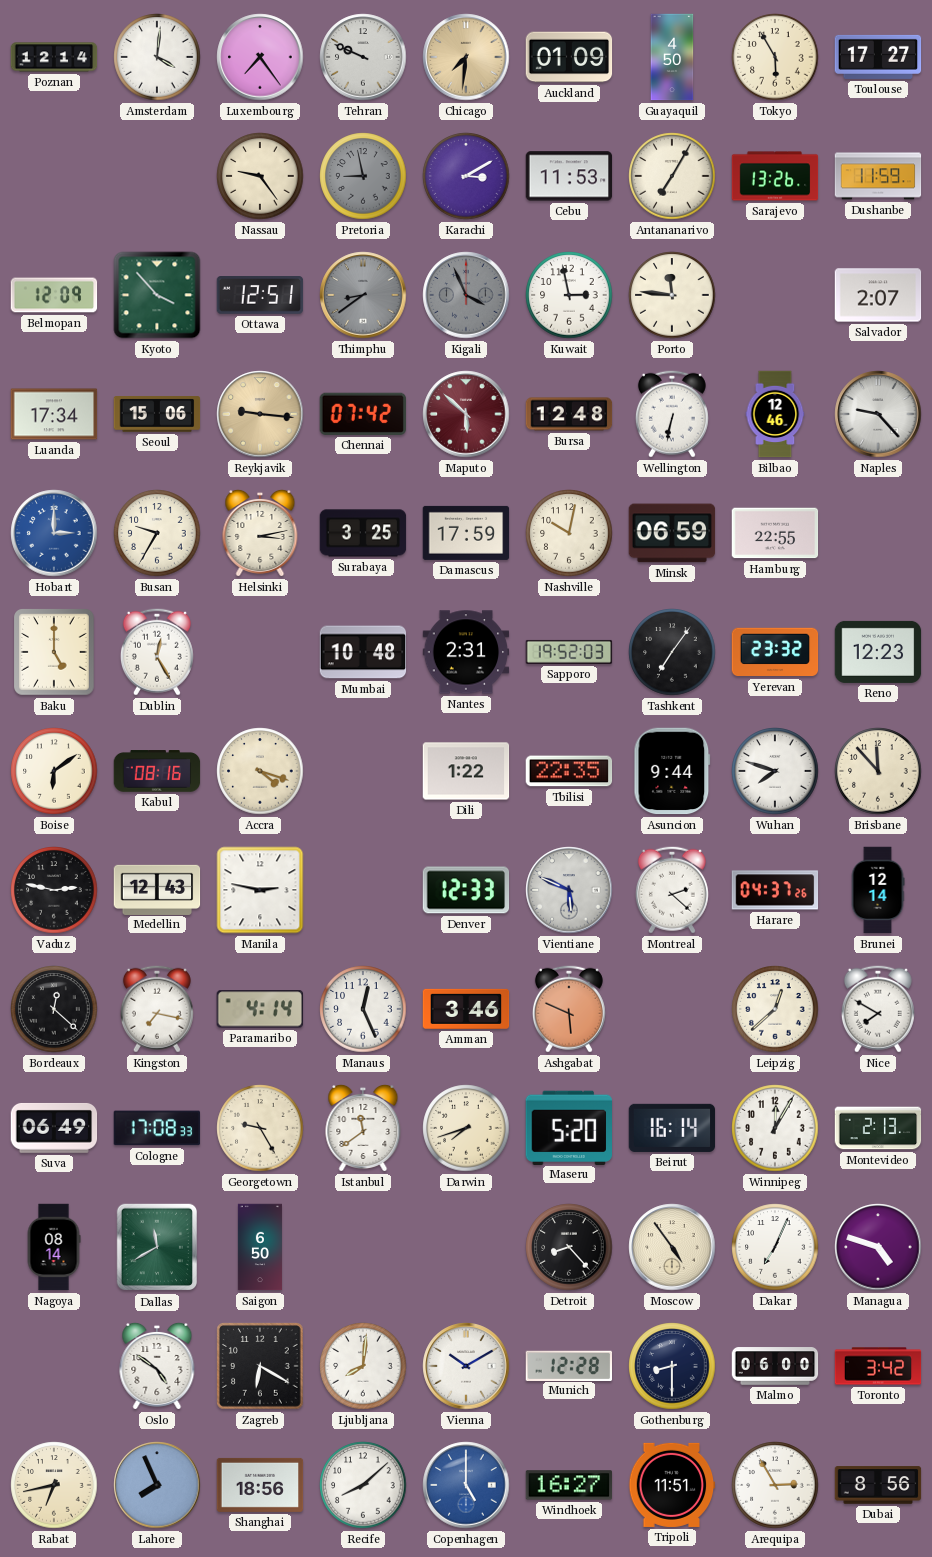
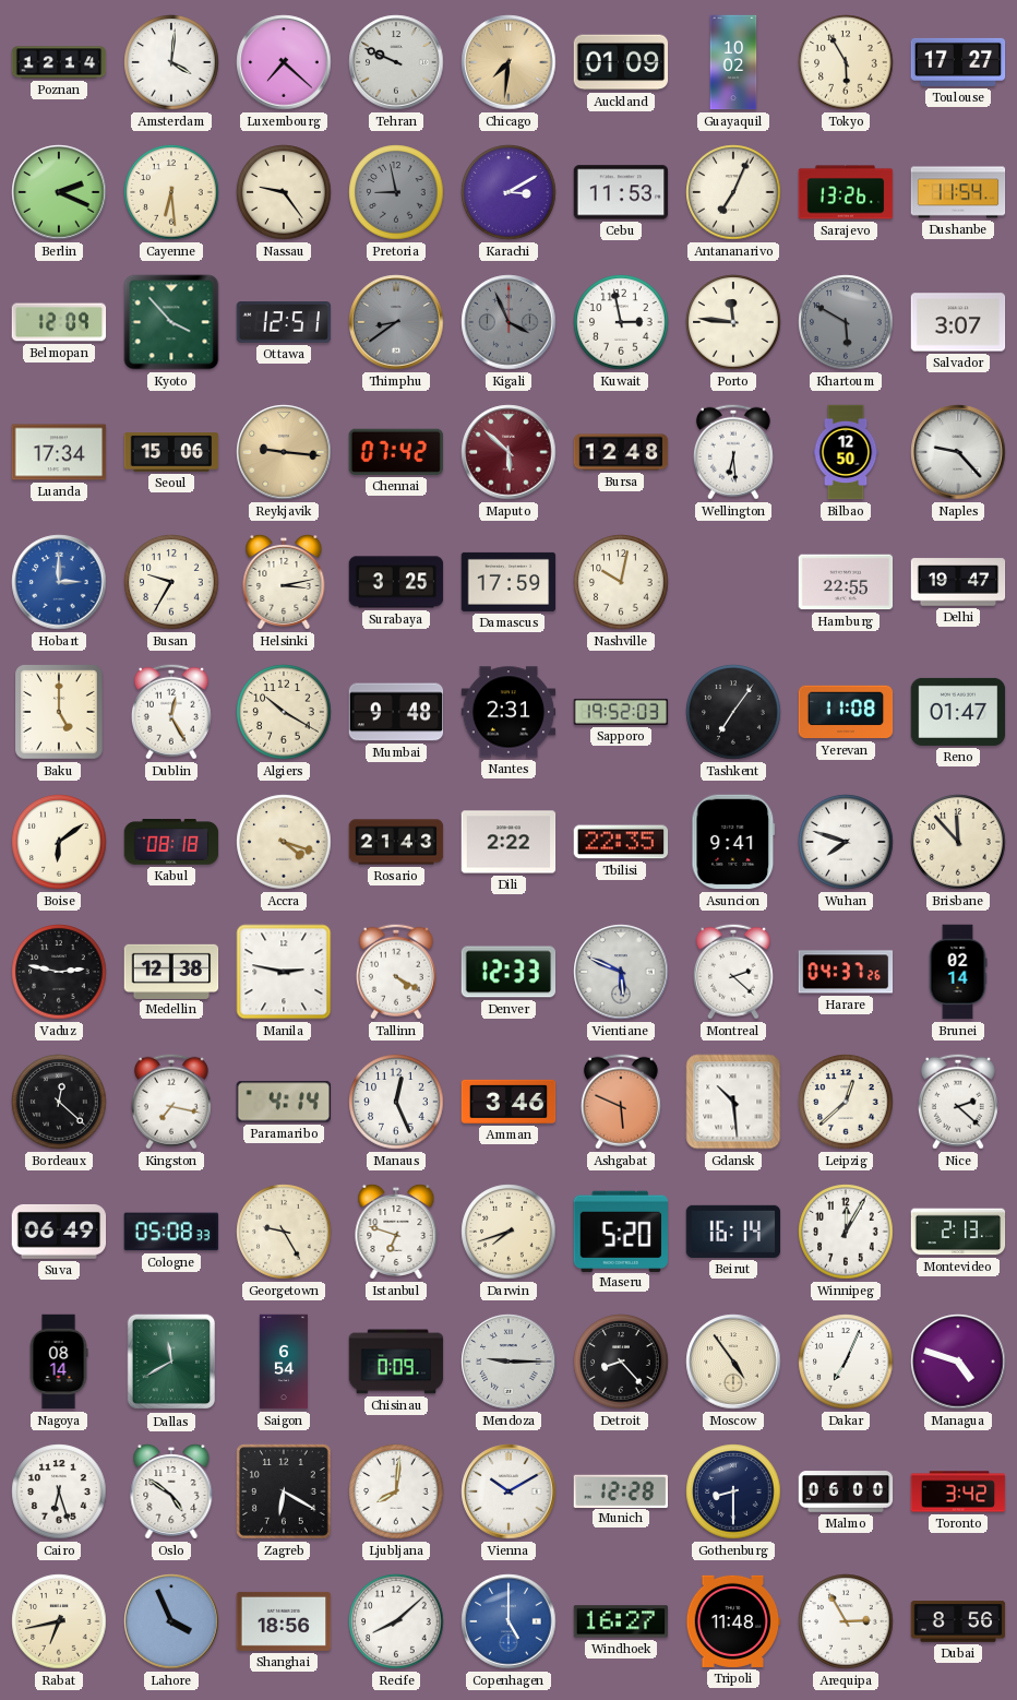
Luxembourg: 7:24 -> 7:22 (284, 62)
Guayaquil: 4:50 -> 10:02 (733, 62)
Berlin: none -> 2:19 (59, 192)
Cayenne: none -> 6:29 (171, 192)
Antananarivo: 7:05 -> 7:04 (733, 192)
Dushanbe: 11:59 -> 11:54 (958, 192)
Khartoum: none -> 5:50 (846, 322)
Salvador: 2:07 -> 3:07 (958, 322)
Wellington: 6:32 -> 6:29 (733, 452)
Bilbao: 12:46 -> 12:50 (846, 452)
Minsk: 06:59 -> none (672, 533)
Delhi: none -> 19:47 (958, 582)
Algiers: none -> 10:20 (284, 712)
Mumbai: 10:48 -> 9:48 (396, 712)
Yerevan: 23:32 -> 11:08 (846, 712)
Reno: 12:23 -> 01:47 (958, 712)
Kabul: 08:16 -> 08:18 (171, 842)
Rosario: none -> 21:43 (396, 842)
Dili: 1:22 -> 2:22 (508, 842)
Asuncion: 9:44 -> 9:41 (733, 842)
Medellin: 12:43 -> 12:38 (171, 971)
Tallinn: none -> 4:20 (396, 972)
Brunei: 12:14 -> 02:14 (958, 972)
Gdansk: none -> 10:29 (733, 1102)
Nice: 7:50 -> 2:22 (958, 1102)
Cologne: 17:08 -> 05:08 (171, 1232)
Istanbul: 11:39 -> 6:48 (396, 1232)
Saigon: 6:50 -> 6:54 (284, 1362)
Chisinau: none -> 0:09 (396, 1362)
Mendoza: none -> 9:15 (508, 1362)
Cairo: none -> 6:27 (59, 1491)
Lahore: 7:56 -> 3:56 (171, 1621)
Tripoli: 11:51 -> 11:48 (733, 1621)
